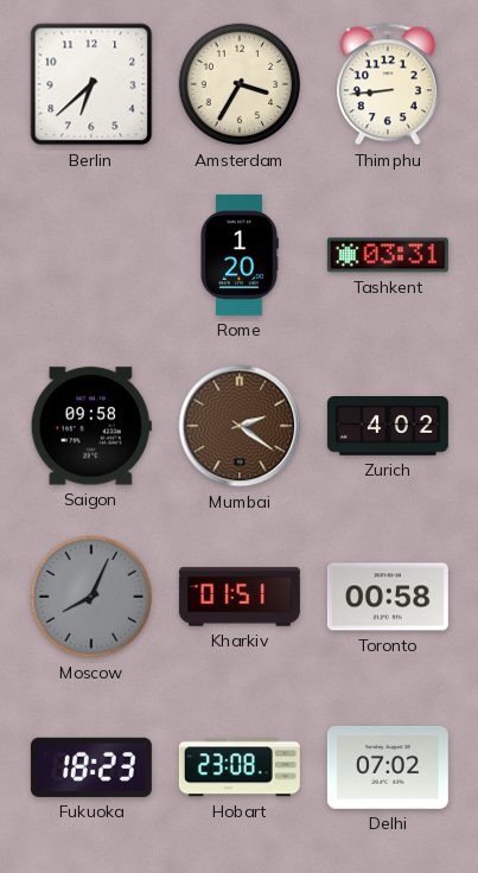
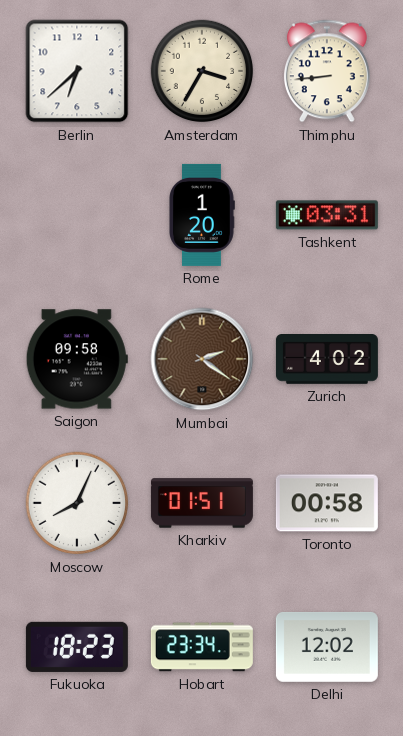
Moscow dial: grey -> white (77, 503)
Hobart: 23:08 -> 23:34 (202, 647)
Delhi: 07:02 -> 12:02 (327, 647)
